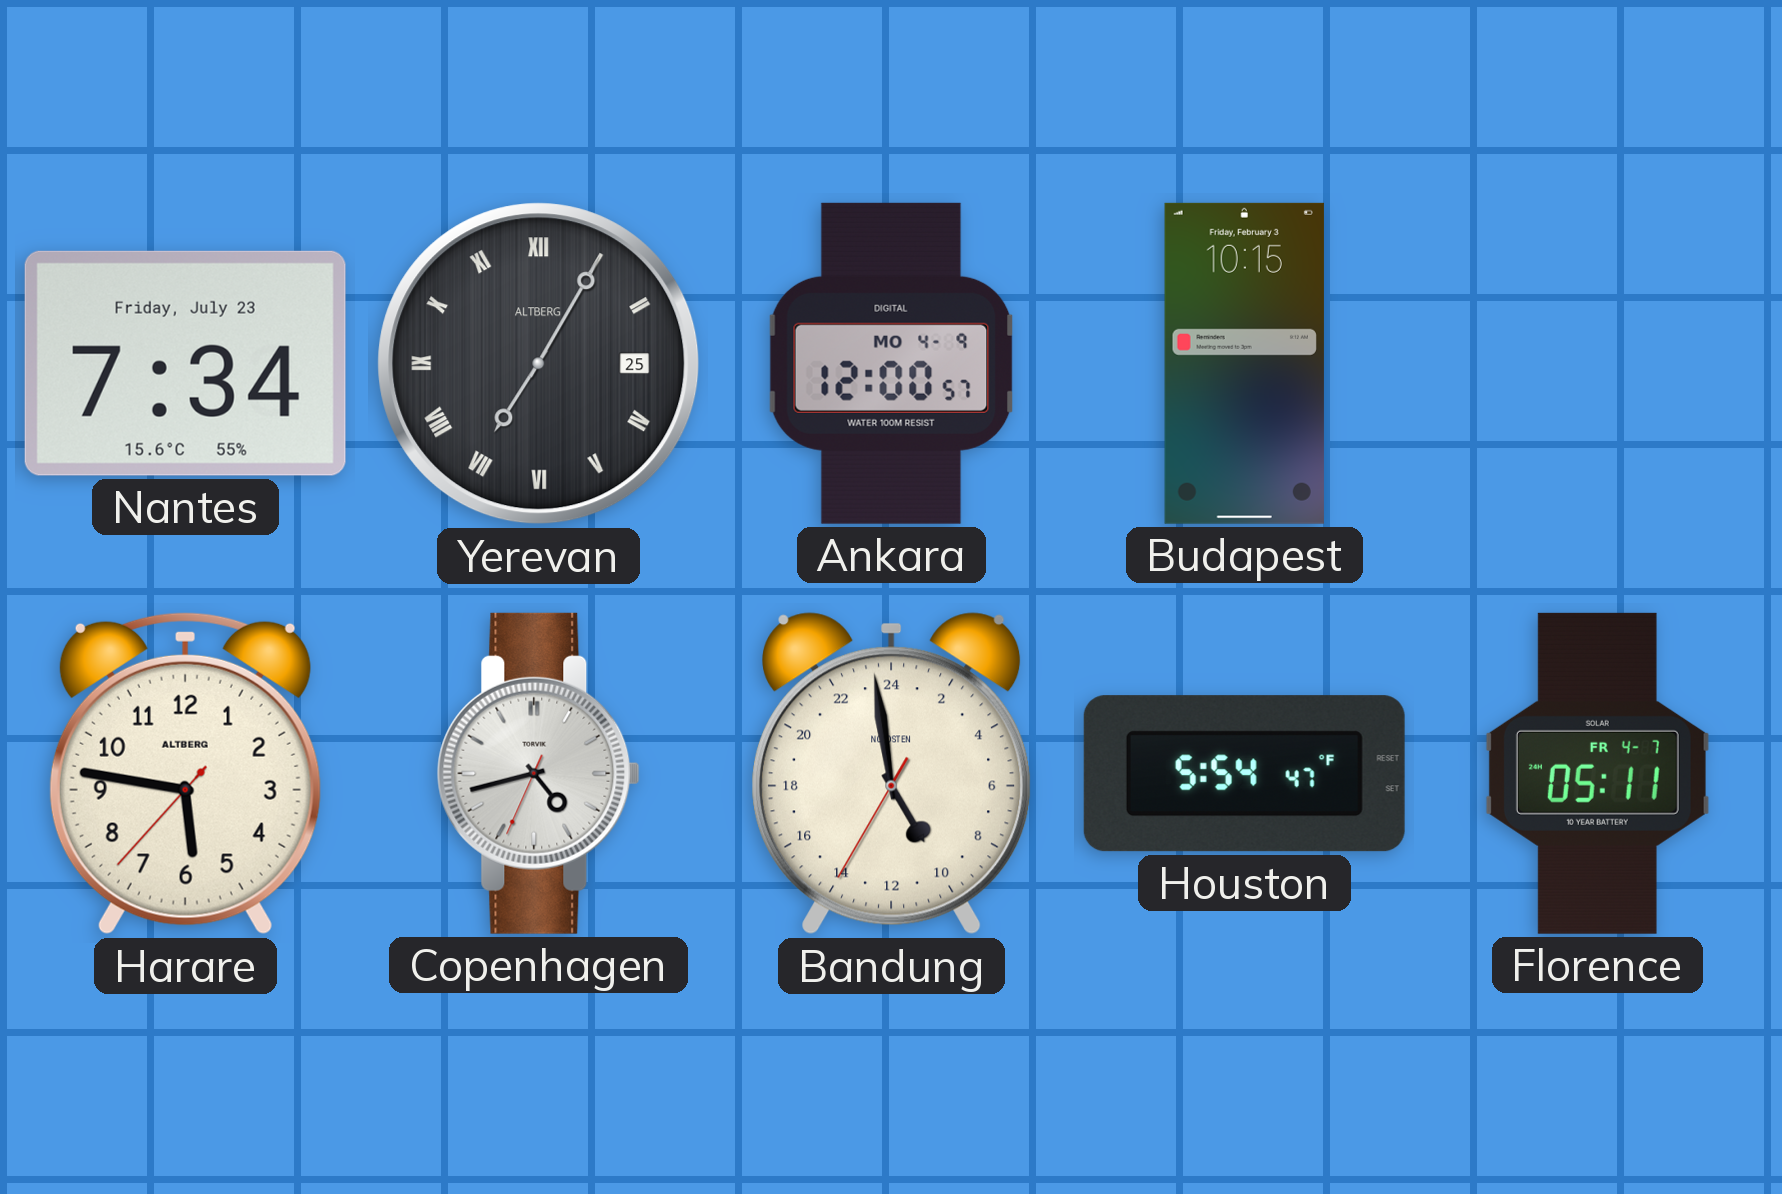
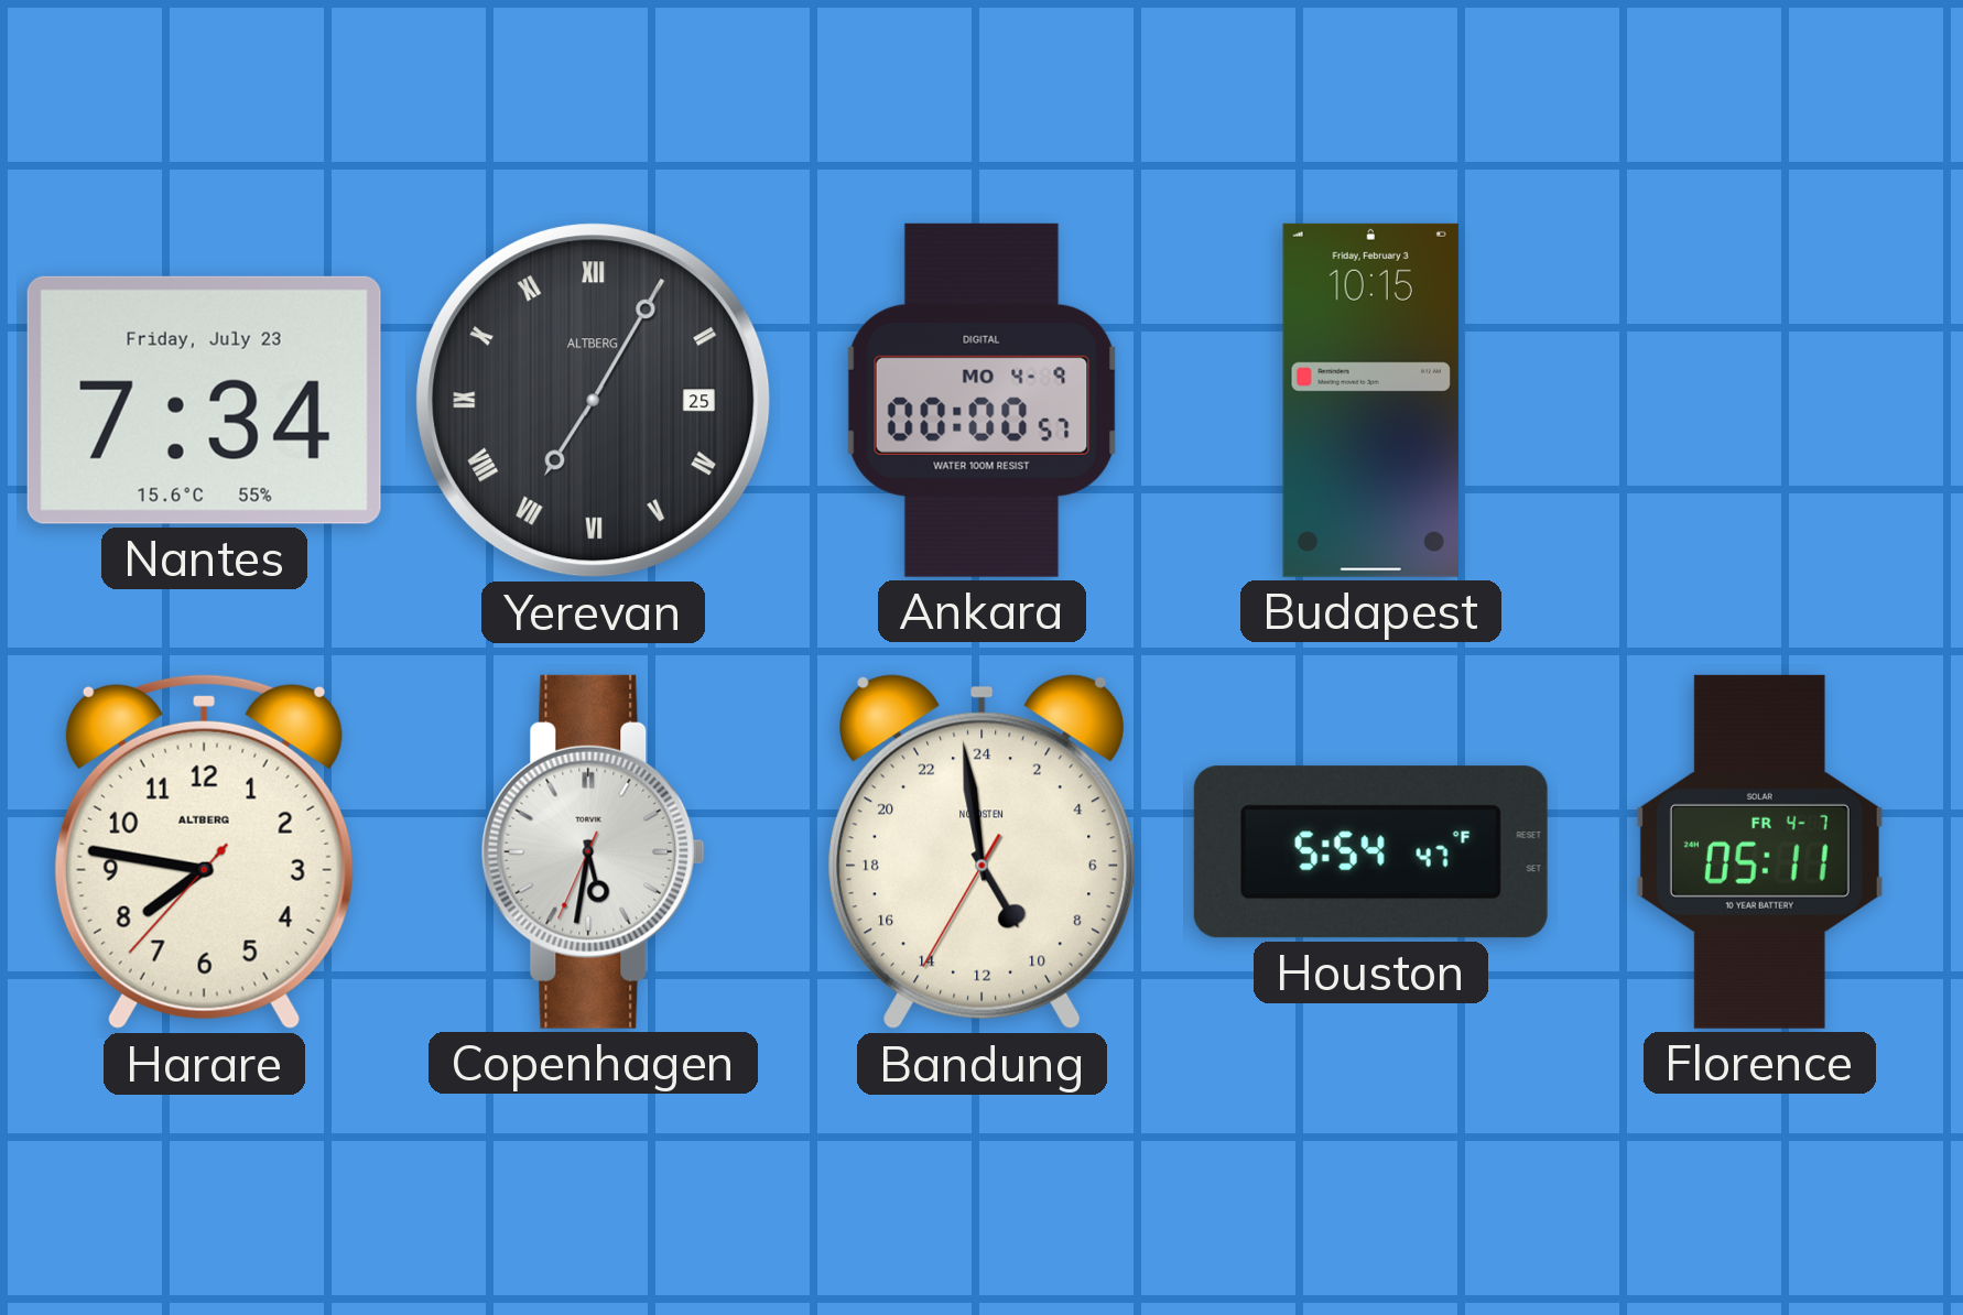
Ankara: 12:00 -> 00:00 (981, 400)
Harare: 5:46 -> 7:46 (204, 851)
Copenhagen: 4:42 -> 5:31 (593, 851)
